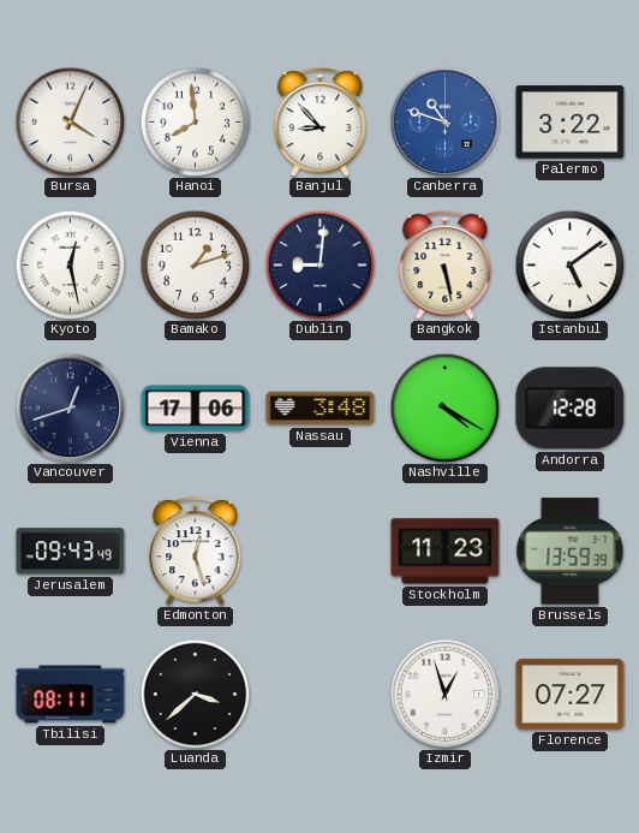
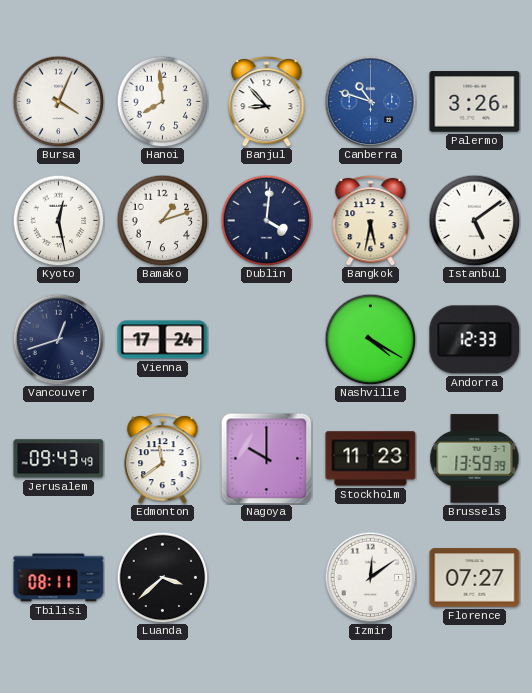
Palermo: 3:22 -> 3:26 (475, 102)
Dublin: 9:01 -> 4:01 (266, 220)
Bangkok: 5:28 -> 5:32 (371, 221)
Vienna: 17:06 -> 17:24 (163, 340)
Nassau: 3:48 -> none (321, 409)
Andorra: 12:28 -> 12:33 (475, 340)
Edmonton: 12:27 -> 11:39 (163, 459)
Nagoya: none -> 10:00 (266, 458)
Izmir: 12:57 -> 12:09 (370, 577)
